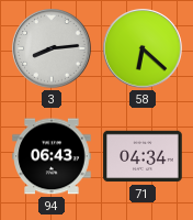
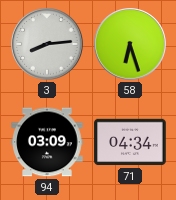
58: 6:22 -> 6:27 (131, 45)
94: 06:43 -> 03:09 (47, 142)
